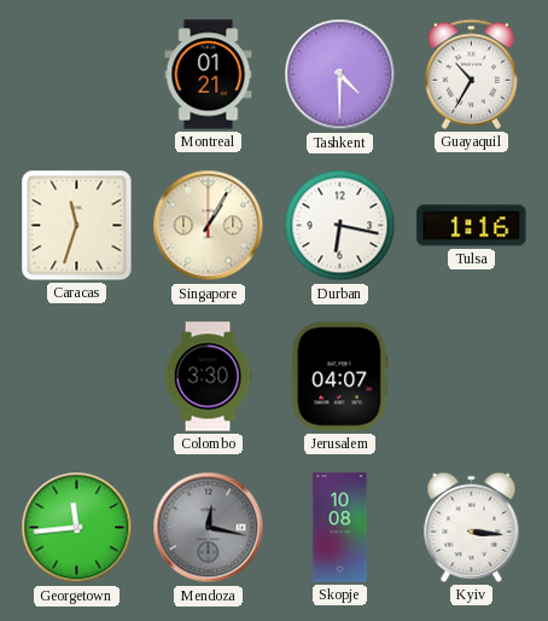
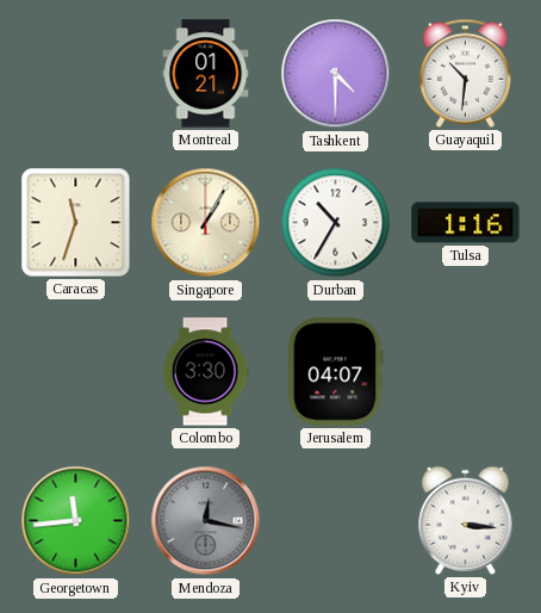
Guayaquil: 10:35 -> 10:31 (465, 73)
Durban: 6:17 -> 10:35 (336, 223)
Skopje: 10:08 -> none (340, 528)
